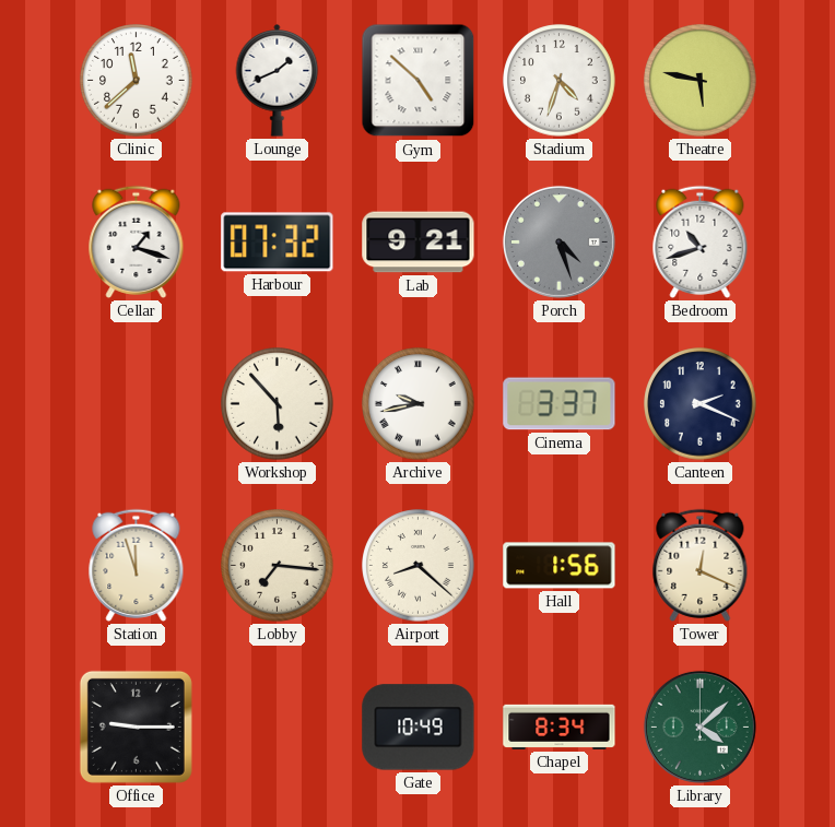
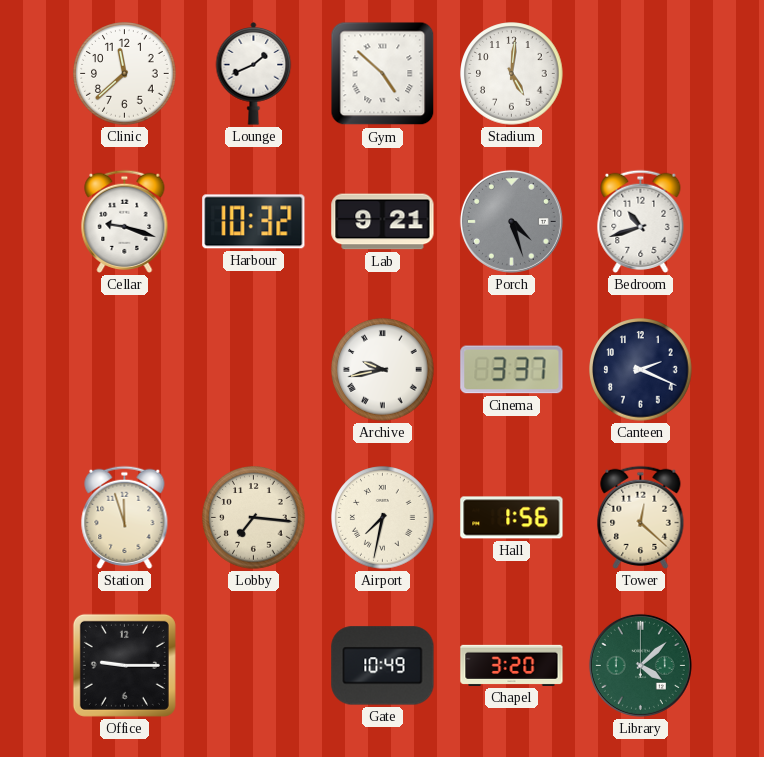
Stadium: 4:33 -> 5:01 (512, 74)
Theatre: 5:47 -> none (701, 81)
Cellar: 1:18 -> 9:18 (125, 221)
Harbour: 07:32 -> 10:32 (254, 222)
Workshop: 5:53 -> none (278, 404)
Airport: 8:22 -> 7:32 (383, 518)
Tower: 12:19 -> 12:22 (641, 517)
Chapel: 8:34 -> 3:20 (512, 665)
